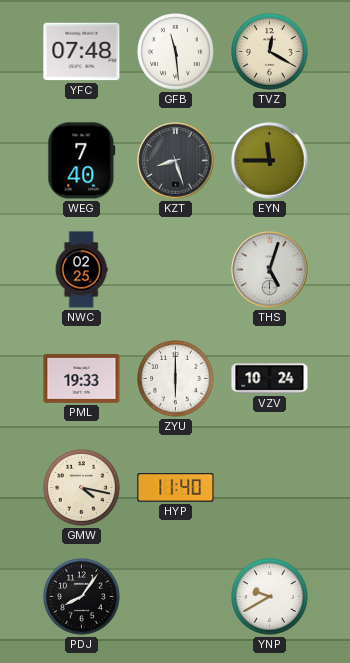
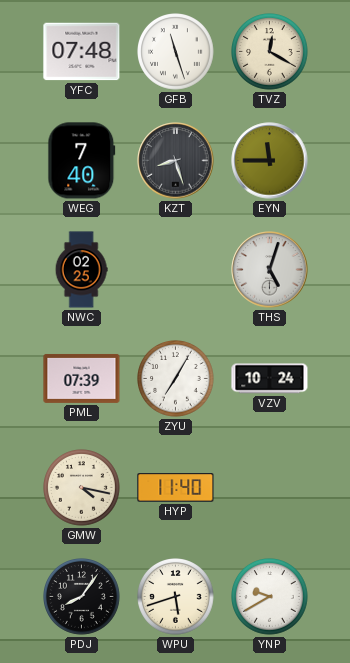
GFB: 11:29 -> 11:27 (176, 52)
PML: 19:33 -> 07:39 (82, 378)
ZYU: 6:00 -> 7:05 (176, 379)
WPU: none -> 5:42 (176, 597)
